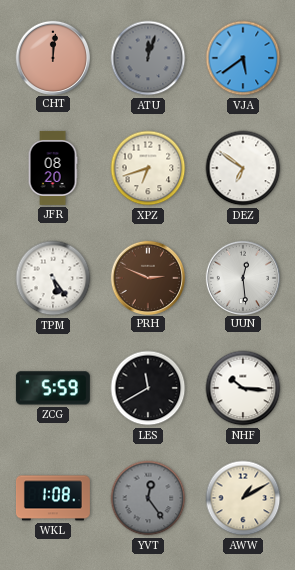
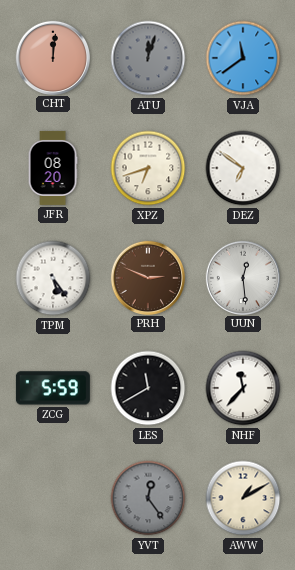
VJA: 5:39 -> 11:39 (243, 58)
NHF: 10:16 -> 11:37 (243, 388)
WKL: 1:08 -> none (53, 498)
